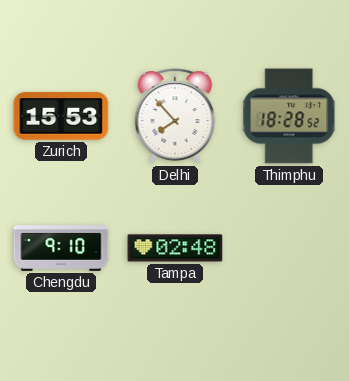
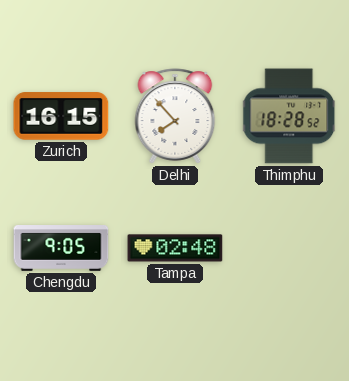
Zurich: 15:53 -> 16:15 (61, 116)
Chengdu: 9:10 -> 9:05 (61, 249)
